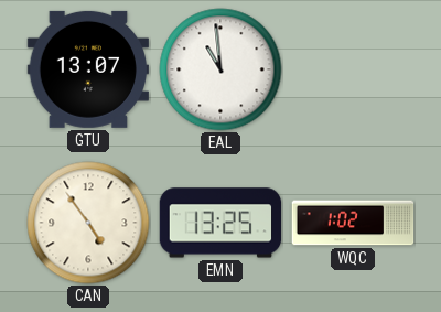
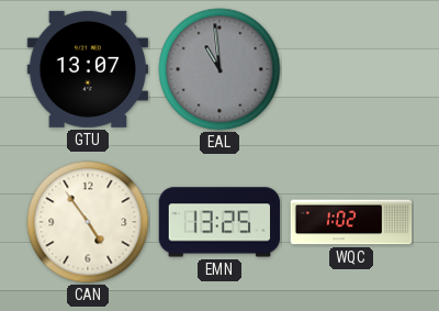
EAL dial: white -> grey (219, 69)
